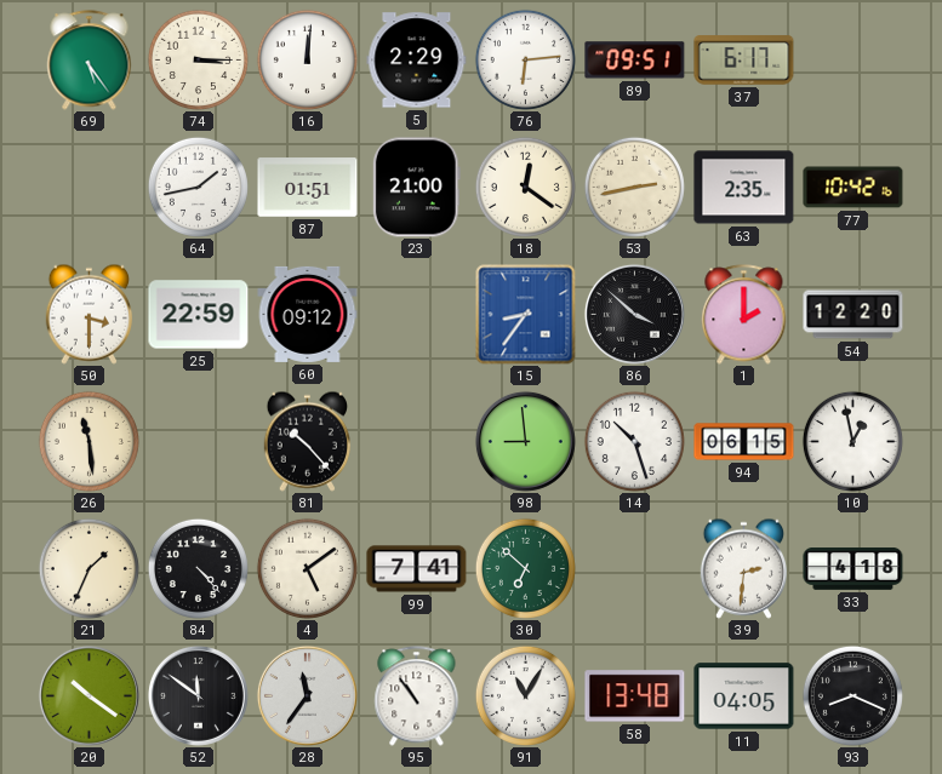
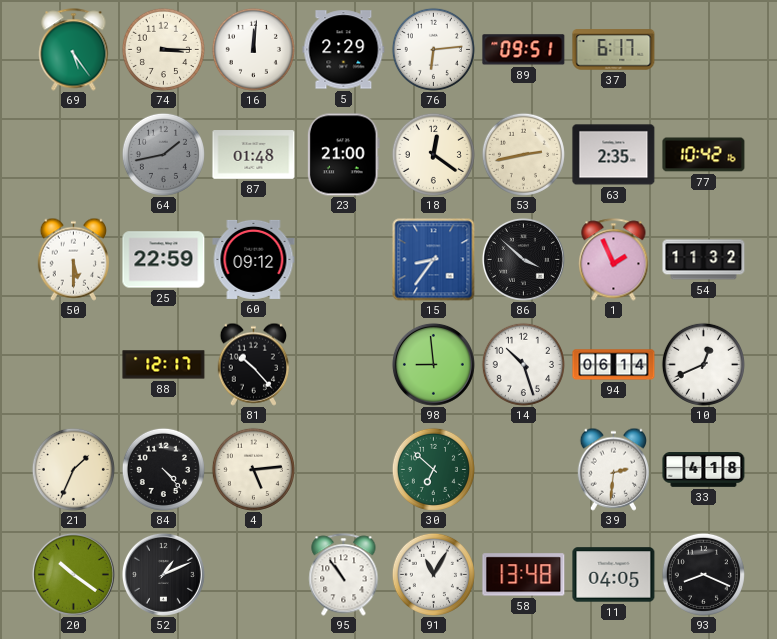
64 dial: white -> grey (163, 154)
87: 01:51 -> 01:48 (254, 155)
50: 3:30 -> 5:30 (73, 259)
1: 2:00 -> 1:56 (614, 260)
54: 12:20 -> 11:32 (704, 260)
26: 11:29 -> none (89, 441)
88: none -> 12:17 (164, 365)
94: 06:15 -> 06:14 (614, 365)
10: 12:58 -> 12:41 (703, 364)
4: 5:09 -> 5:14 (253, 469)
99: 7:41 -> none (417, 569)
52: 11:51 -> 1:11 (163, 574)
28: 11:36 -> none (307, 695)
